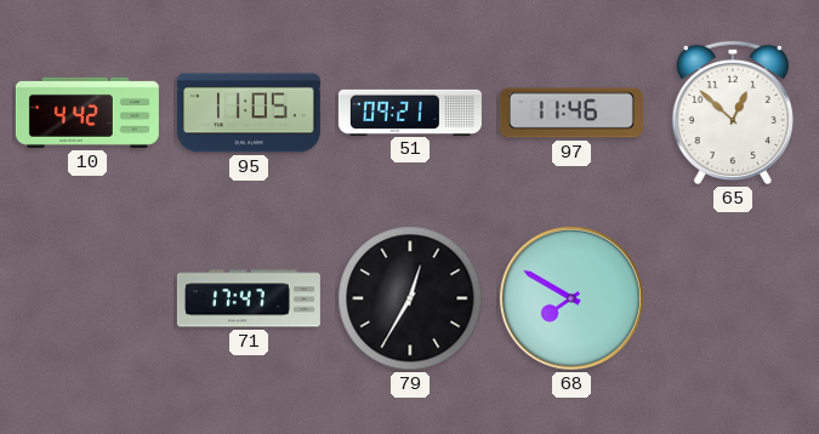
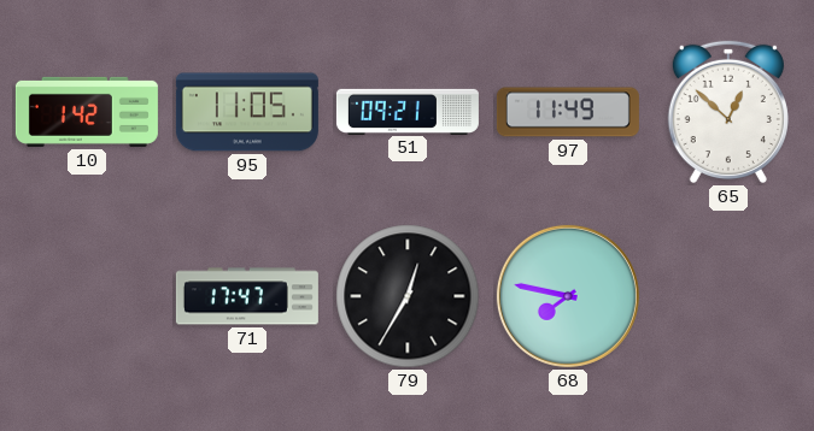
10: 4:42 -> 1:42 (87, 112)
97: 11:46 -> 11:49 (568, 112)
68: 7:50 -> 7:47 (568, 296)
